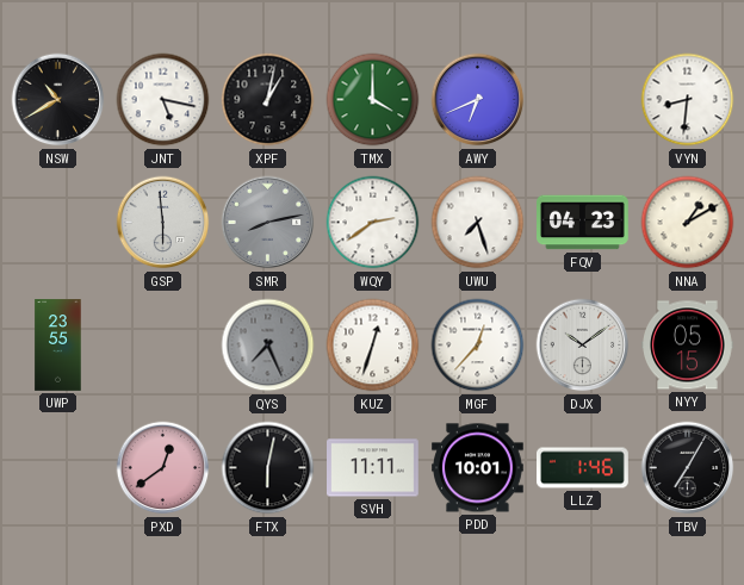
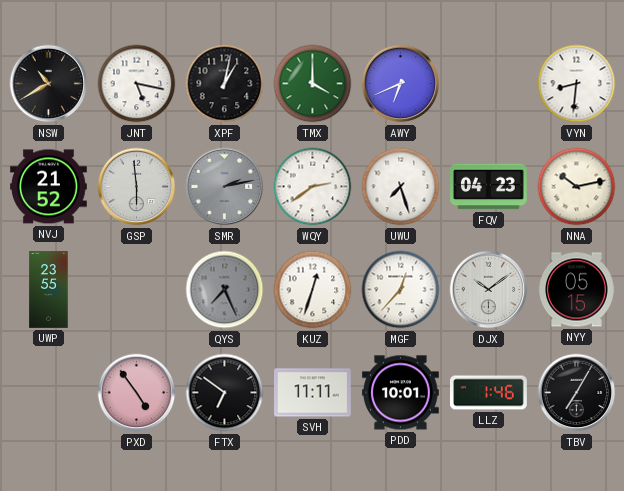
NVJ: none -> 21:52 (49, 187)
SMR: 8:13 -> 2:13 (225, 187)
NNA: 1:10 -> 10:13 (577, 187)
PXD: 12:39 -> 4:54 (137, 393)
FTX: 6:02 -> 6:51 (225, 393)
